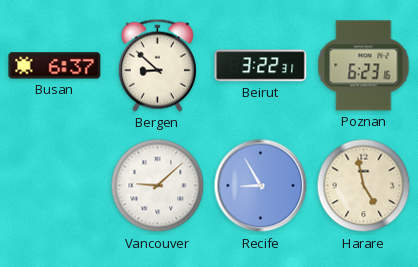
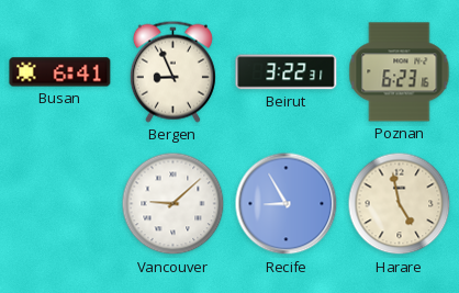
Busan: 6:37 -> 6:41 (60, 72)
Bergen: 8:52 -> 8:56 (172, 71)
